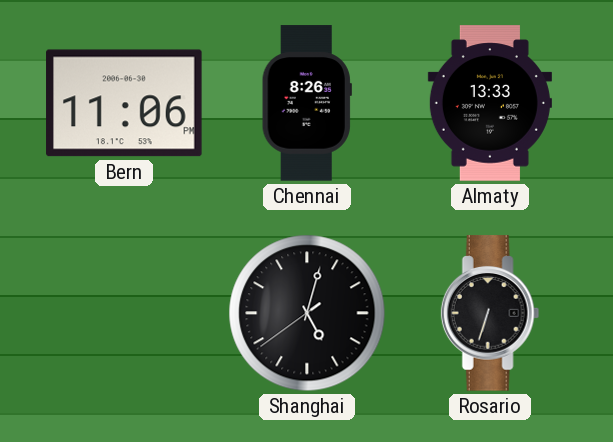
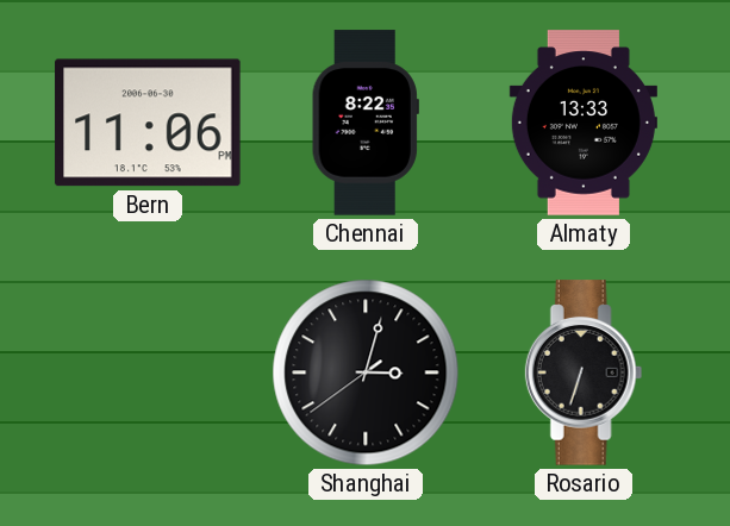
Chennai: 8:26 -> 8:22 (366, 123)
Shanghai: 5:02 -> 3:02 (366, 372)
